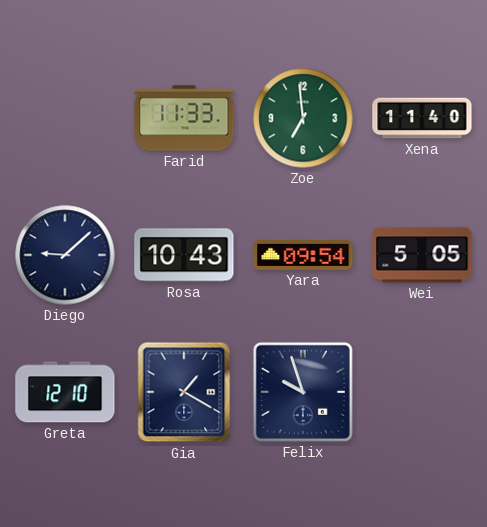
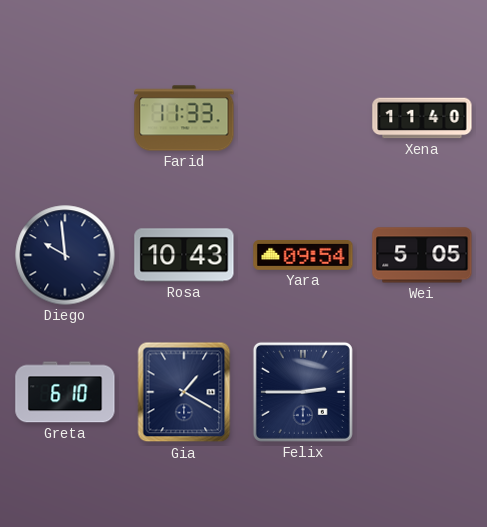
Zoe: 6:59 -> none (303, 118)
Diego: 9:08 -> 9:59 (65, 255)
Greta: 12:10 -> 6:10 (65, 392)
Felix: 9:57 -> 2:45 (303, 392)
